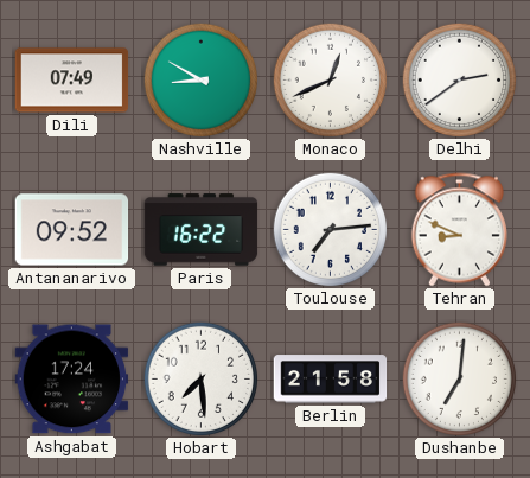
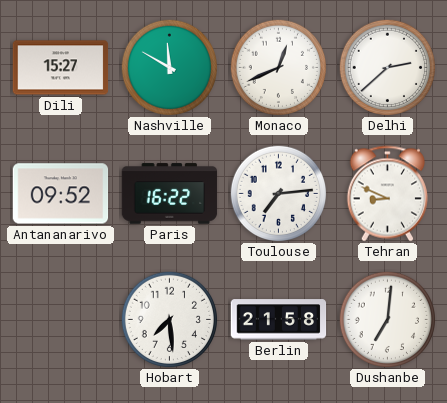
Dili: 07:49 -> 15:27 (61, 68)
Nashville: 8:50 -> 11:50 (169, 67)
Delhi: 2:39 -> 2:38 (387, 67)
Ashgabat: 17:24 -> none (72, 380)
